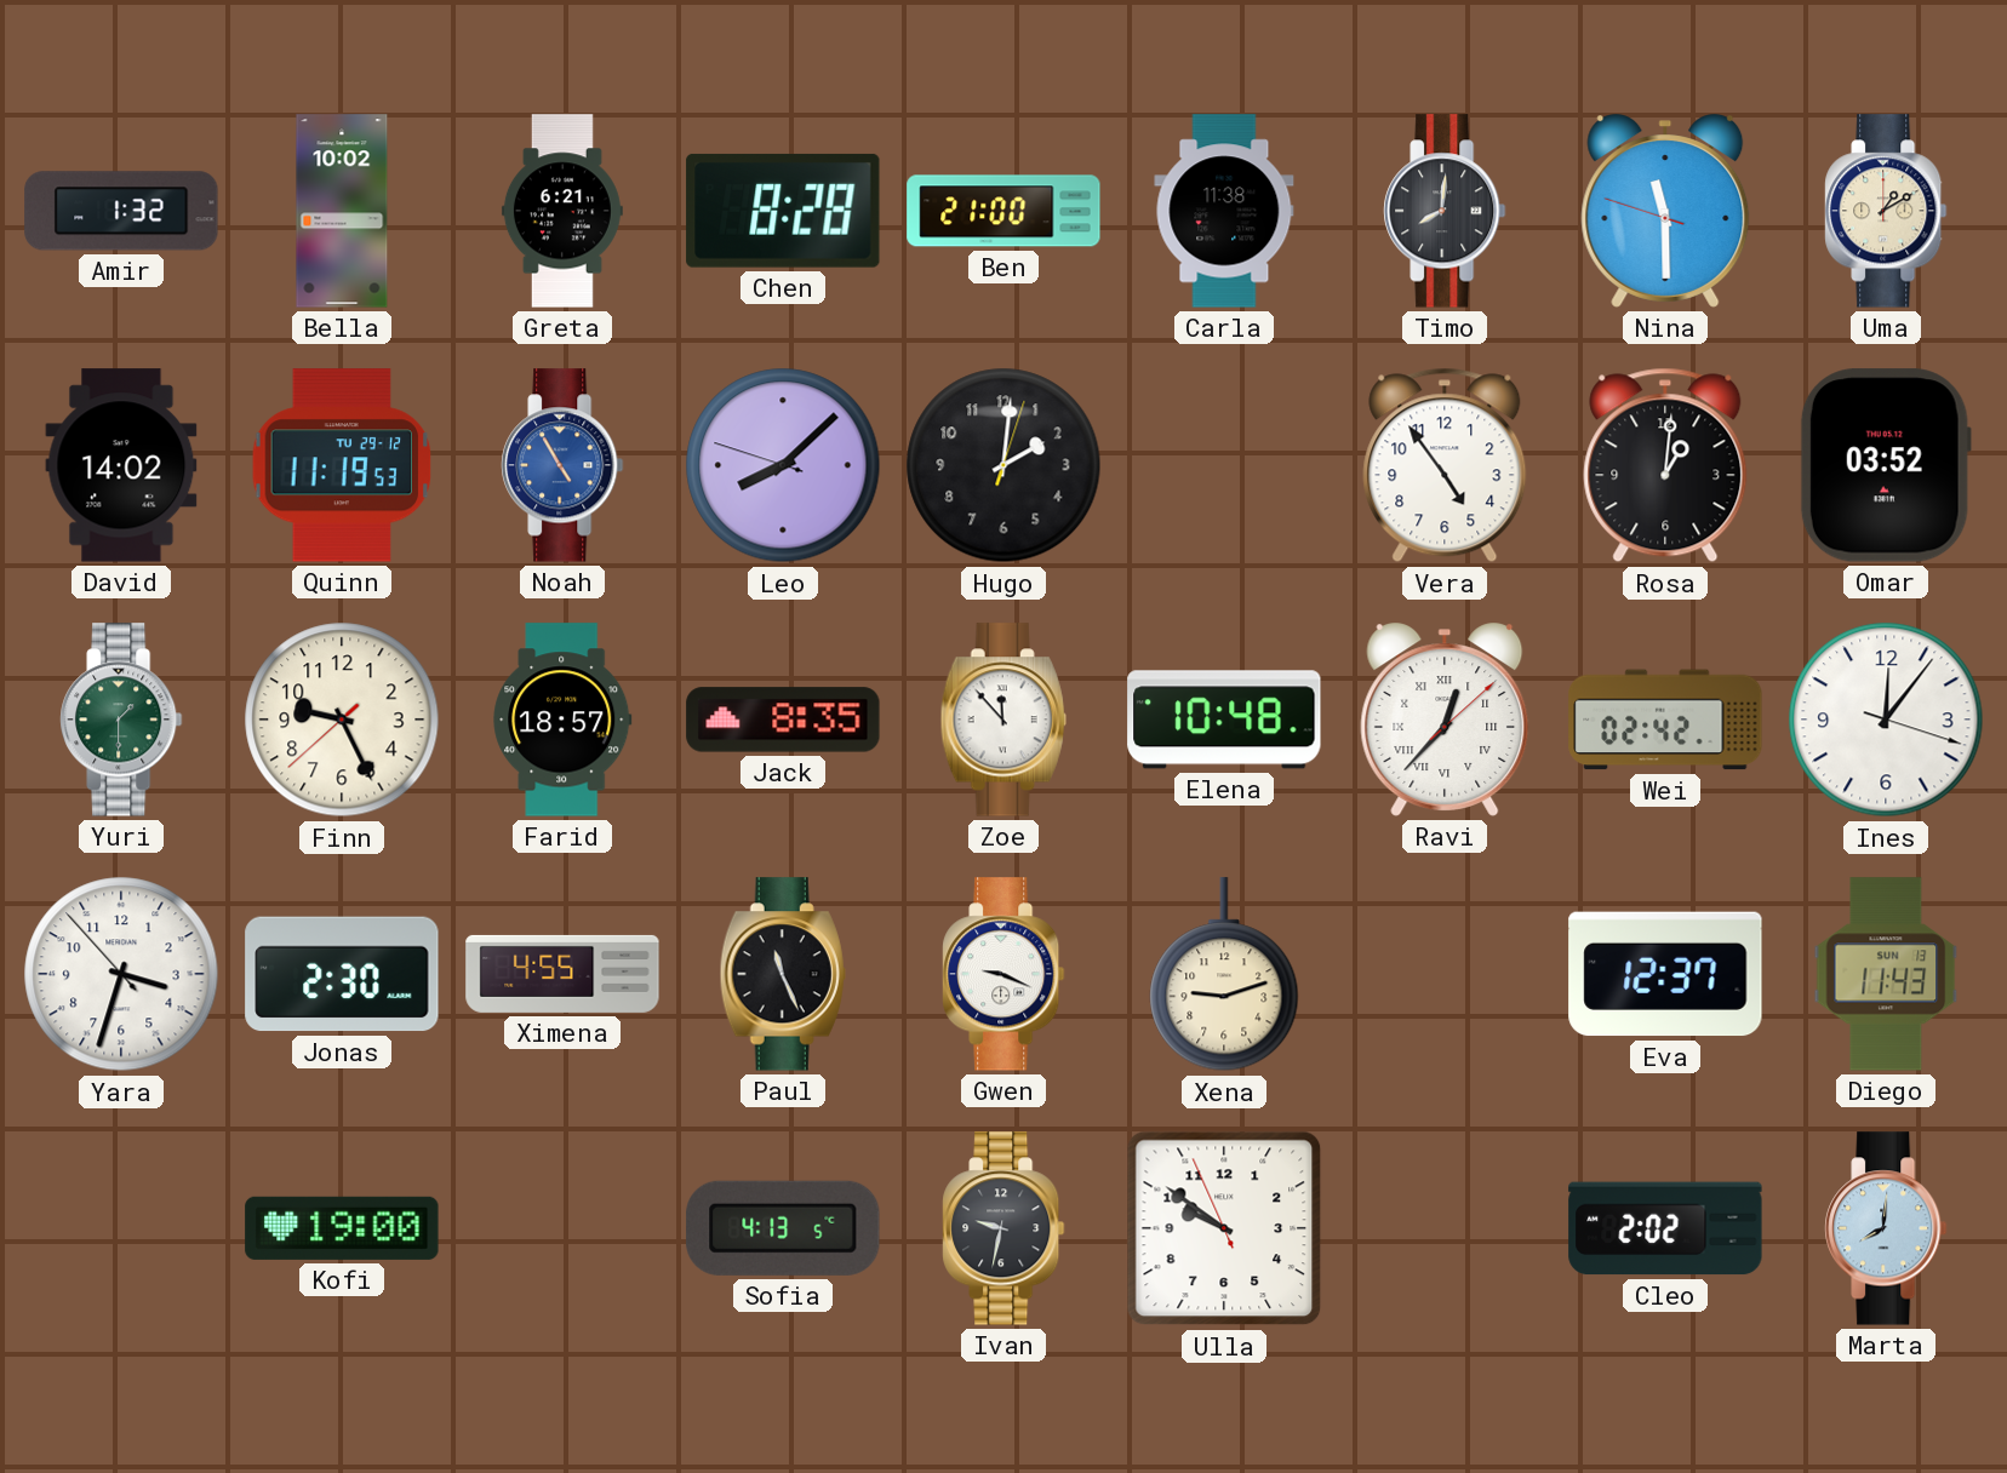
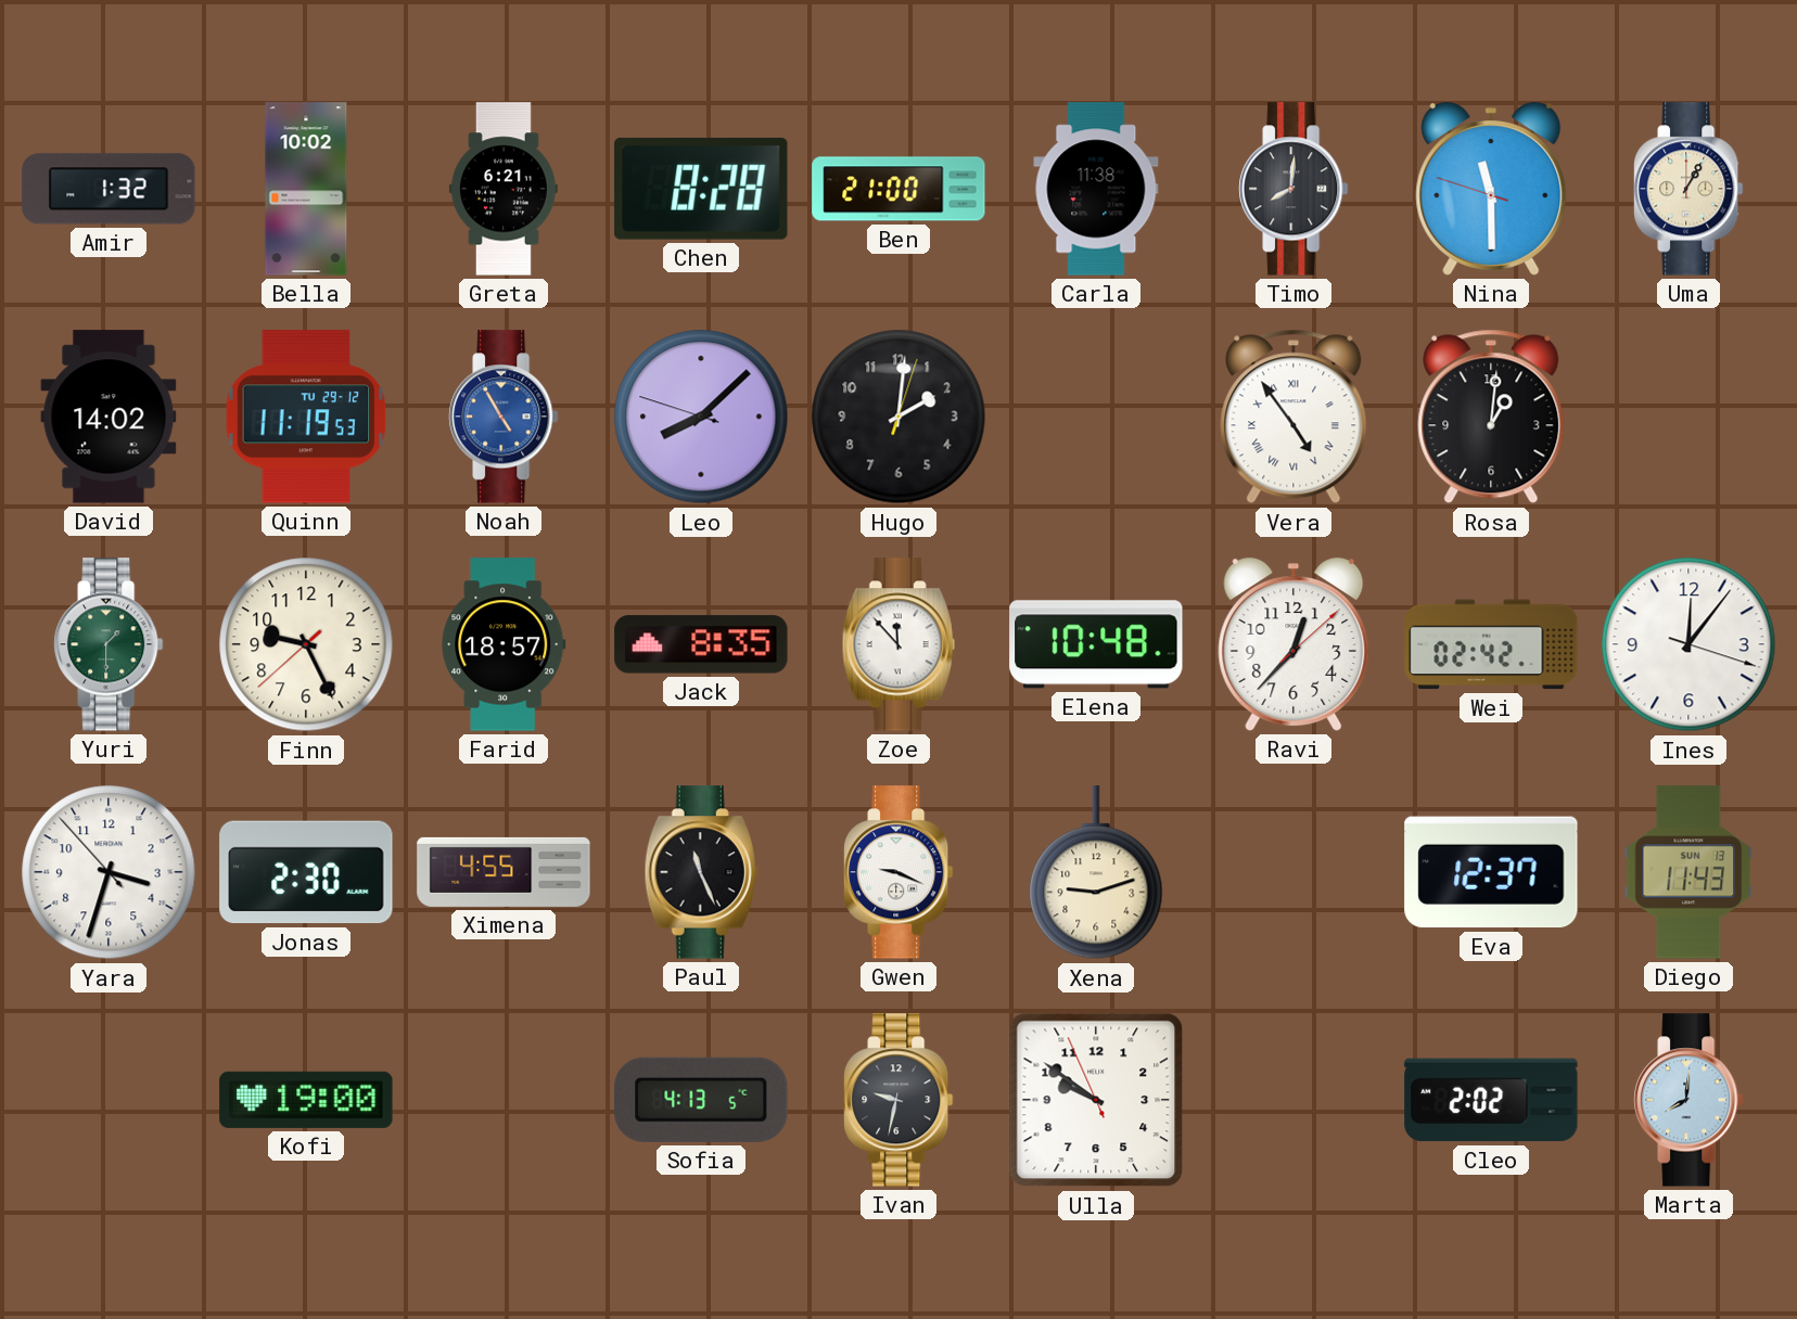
Uma: 1:10 -> 1:05 (1688, 189)
Vera numerals: Arabic -> Roman (1293, 417)
Omar: 03:52 -> none (1886, 465)
Ravi numerals: Roman -> Arabic (1293, 644)
